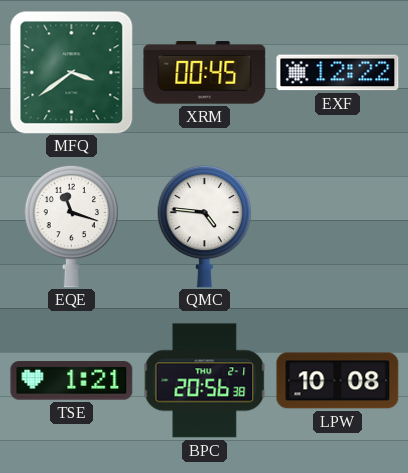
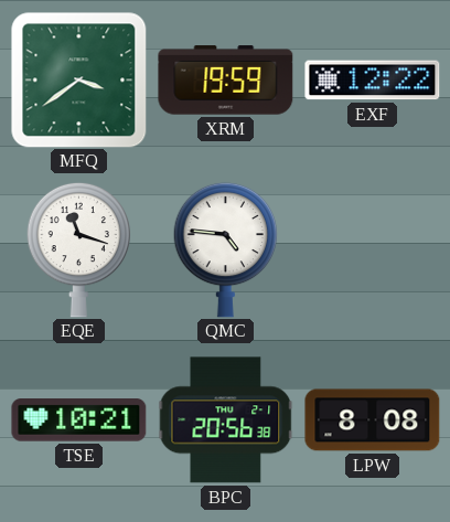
XRM: 00:45 -> 19:59 (226, 81)
TSE: 1:21 -> 10:21 (79, 420)
LPW: 10:08 -> 8:08 (373, 420)
